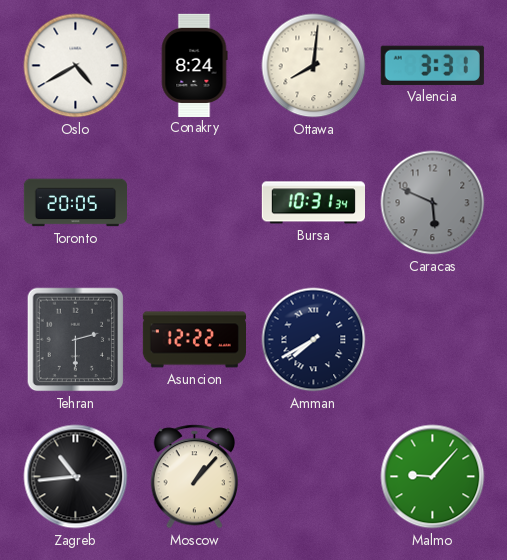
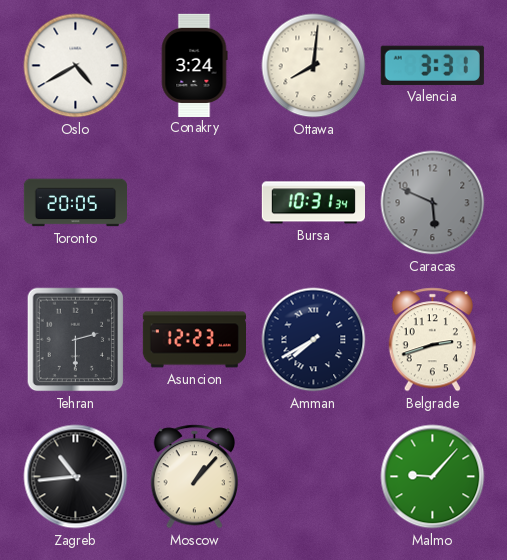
Conakry: 8:24 -> 3:24 (194, 65)
Asuncion: 12:22 -> 12:23 (194, 340)
Belgrade: none -> 2:42 (432, 340)
